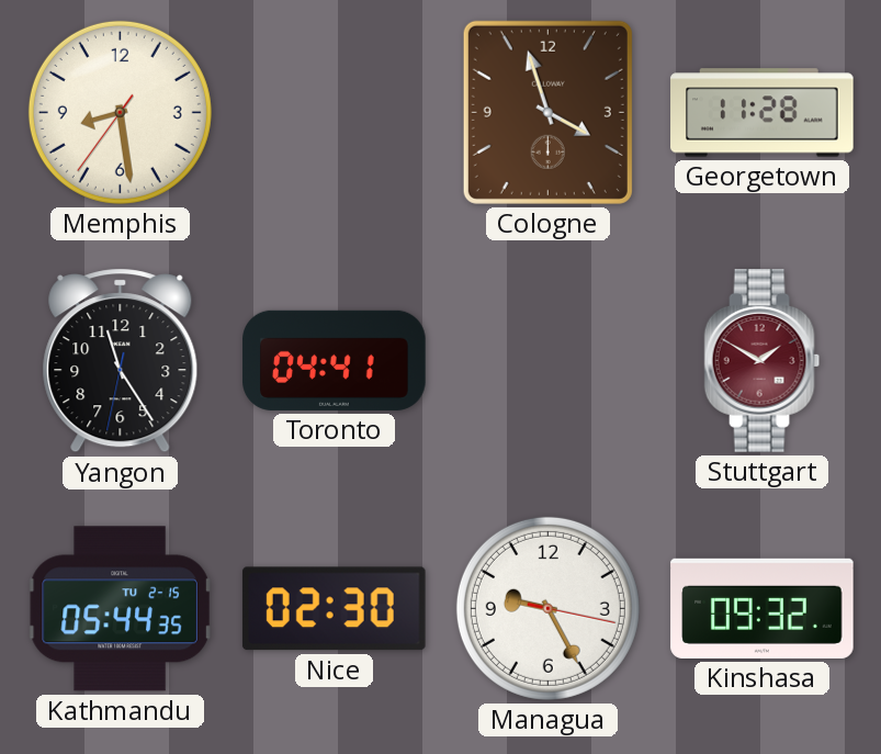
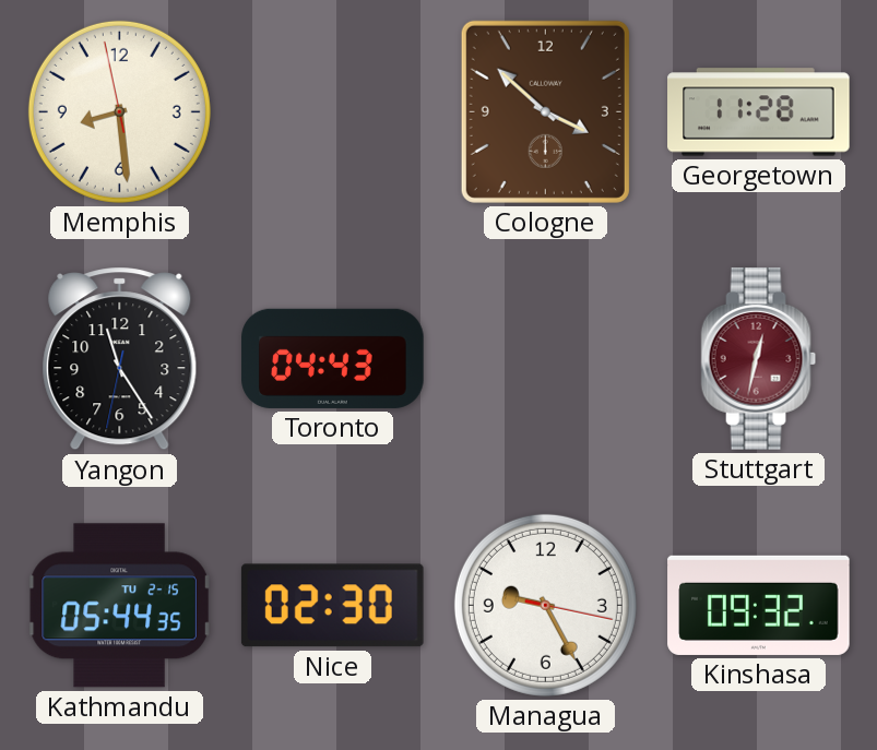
Memphis: 8:28:36 -> 8:28:58 (119, 111)
Cologne: 3:57 -> 3:52 (545, 111)
Toronto: 04:41 -> 04:43 (333, 358)
Stuttgart: 1:50 -> 12:32 (759, 359)
